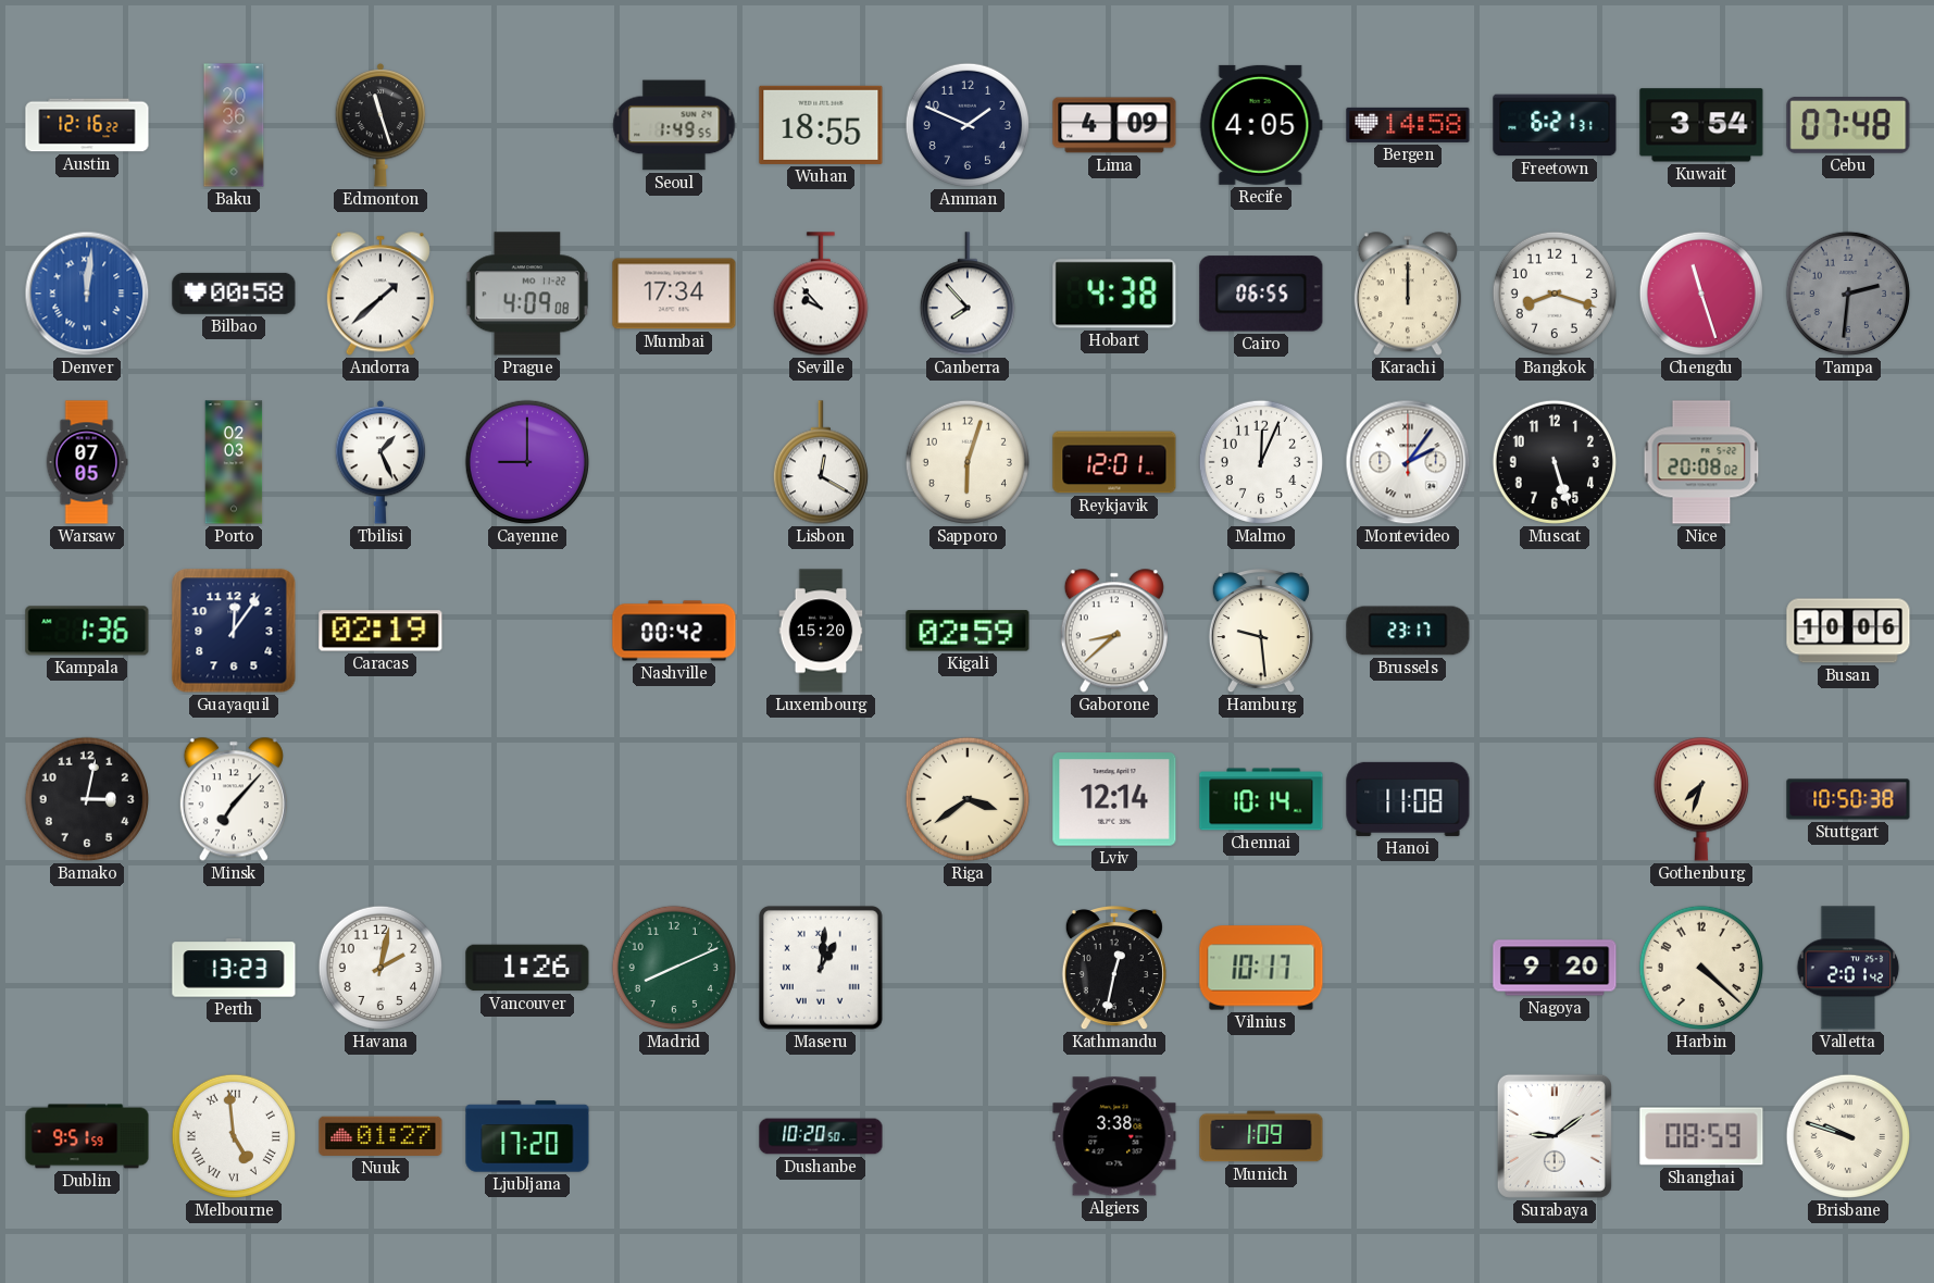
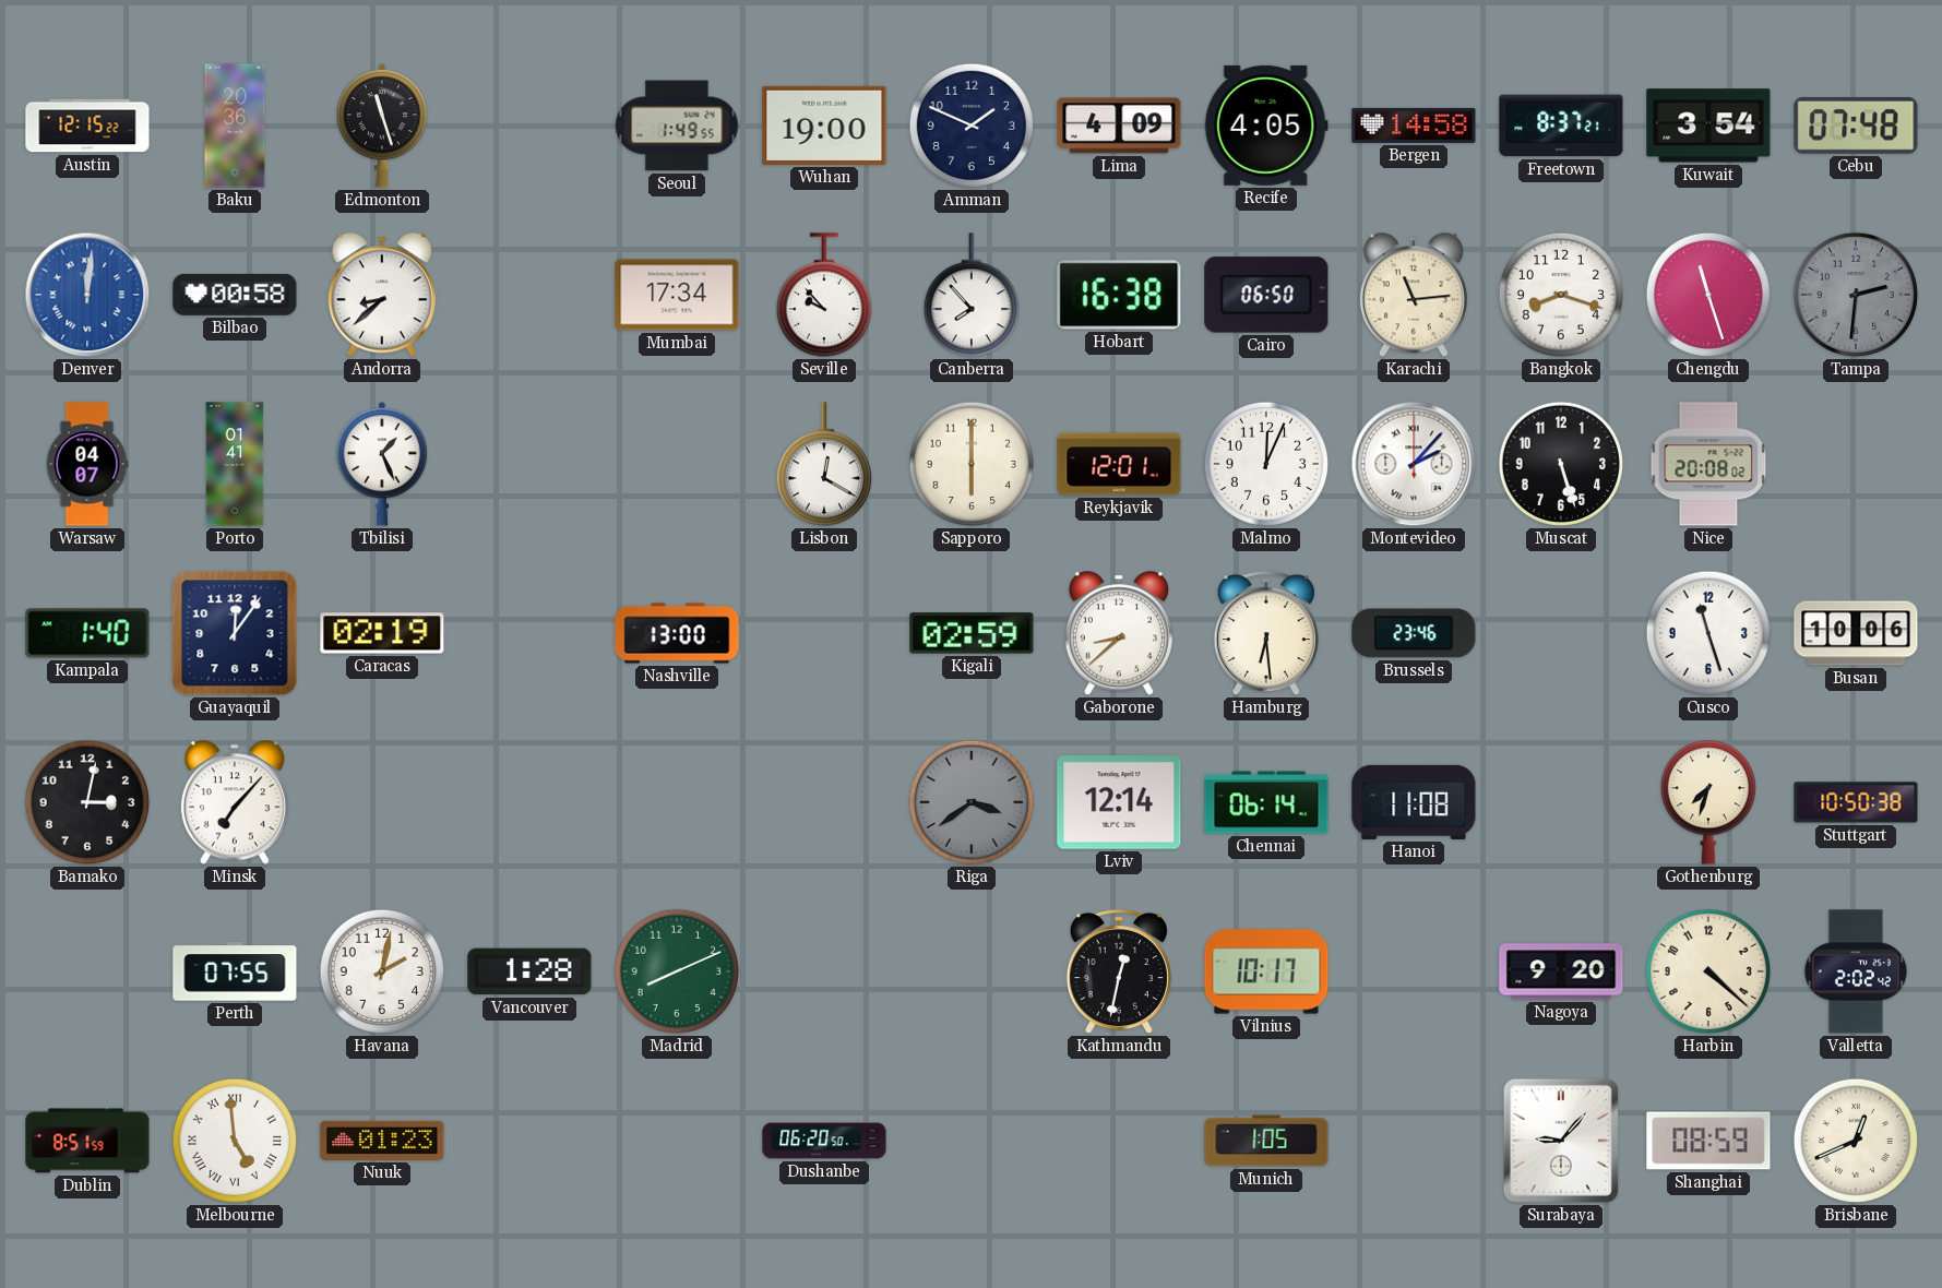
Austin: 12:16 -> 12:15 (87, 126)
Wuhan: 18:55 -> 19:00 (824, 126)
Freetown: 6:21 -> 8:37 (1561, 126)
Andorra: 1:38 -> 8:38 (382, 295)
Prague: 4:09 -> none (527, 294)
Hobart: 4:38 -> 16:38 (1119, 295)
Cairo: 06:55 -> 06:50 (1266, 295)
Karachi: 12:00 -> 11:14 (1414, 295)
Warsaw: 07:05 -> 04:07 (87, 464)
Porto: 02:03 -> 01:41 (235, 464)
Cayenne: 9:00 -> none (527, 462)
Sapporo: 6:03 -> 6:00 (972, 464)
Montevideo: 2:06 -> 2:07 (1414, 464)
Kampala: 1:36 -> 1:40 (87, 633)
Nashville: 00:42 -> 13:00 (677, 633)
Luxembourg: 15:20 -> none (821, 631)
Hamburg: 9:29 -> 6:29 (1266, 634)
Brussels: 23:17 -> 23:46 (1414, 633)
Cusco: none -> 11:27 (1708, 633)
Riga dial: cream -> grey (972, 802)
Chennai: 10:14 -> 06:14 (1266, 802)
Perth: 13:23 -> 07:55 (235, 971)
Vancouver: 1:26 -> 1:28 (529, 971)
Maseru: 1:01 -> none (821, 968)
Valletta: 2:01 -> 2:02 (1856, 971)
Dublin: 9:51 -> 8:51 (87, 1141)
Nuuk: 01:27 -> 01:23 (382, 1141)
Ljubljana: 17:20 -> none (527, 1136)
Dushanbe: 10:20 -> 06:20 (824, 1141)
Algiers: 3:38 -> none (1114, 1136)
Munich: 1:09 -> 1:05 (1266, 1141)
Surabaya: 9:09 -> 9:07 (1561, 1141)
Brisbane: 9:48 -> 12:41 (1856, 1141)
